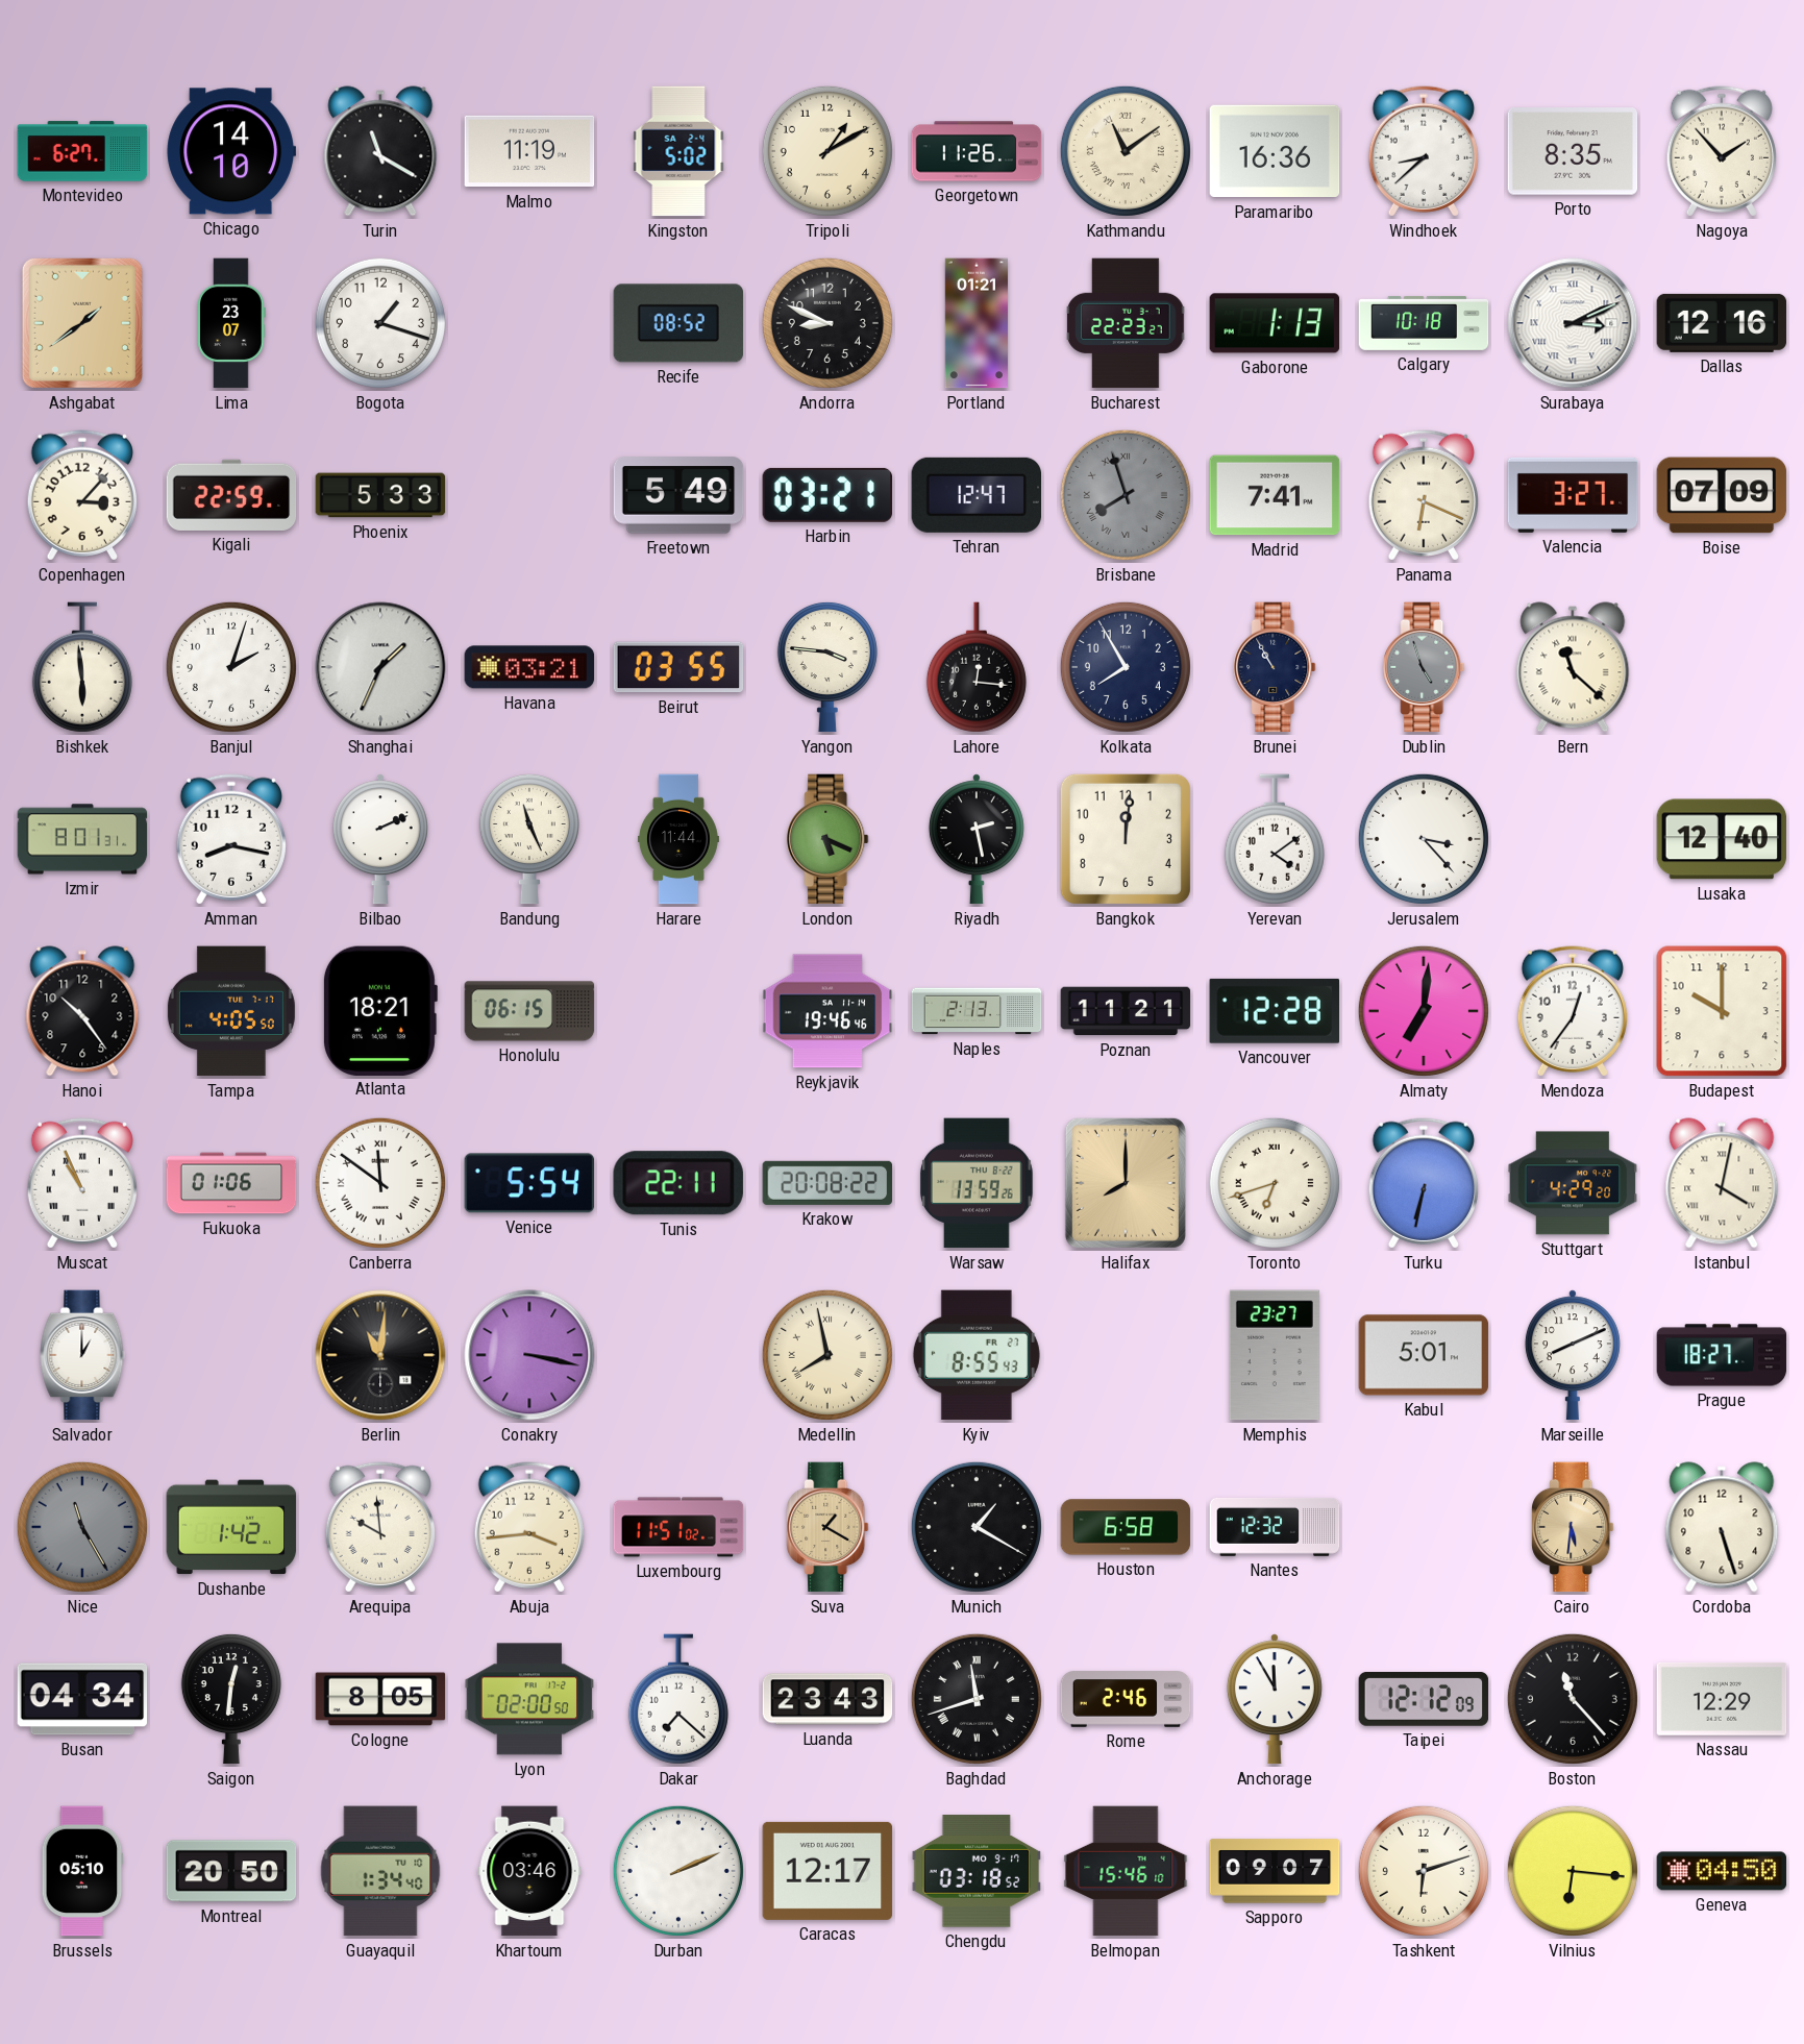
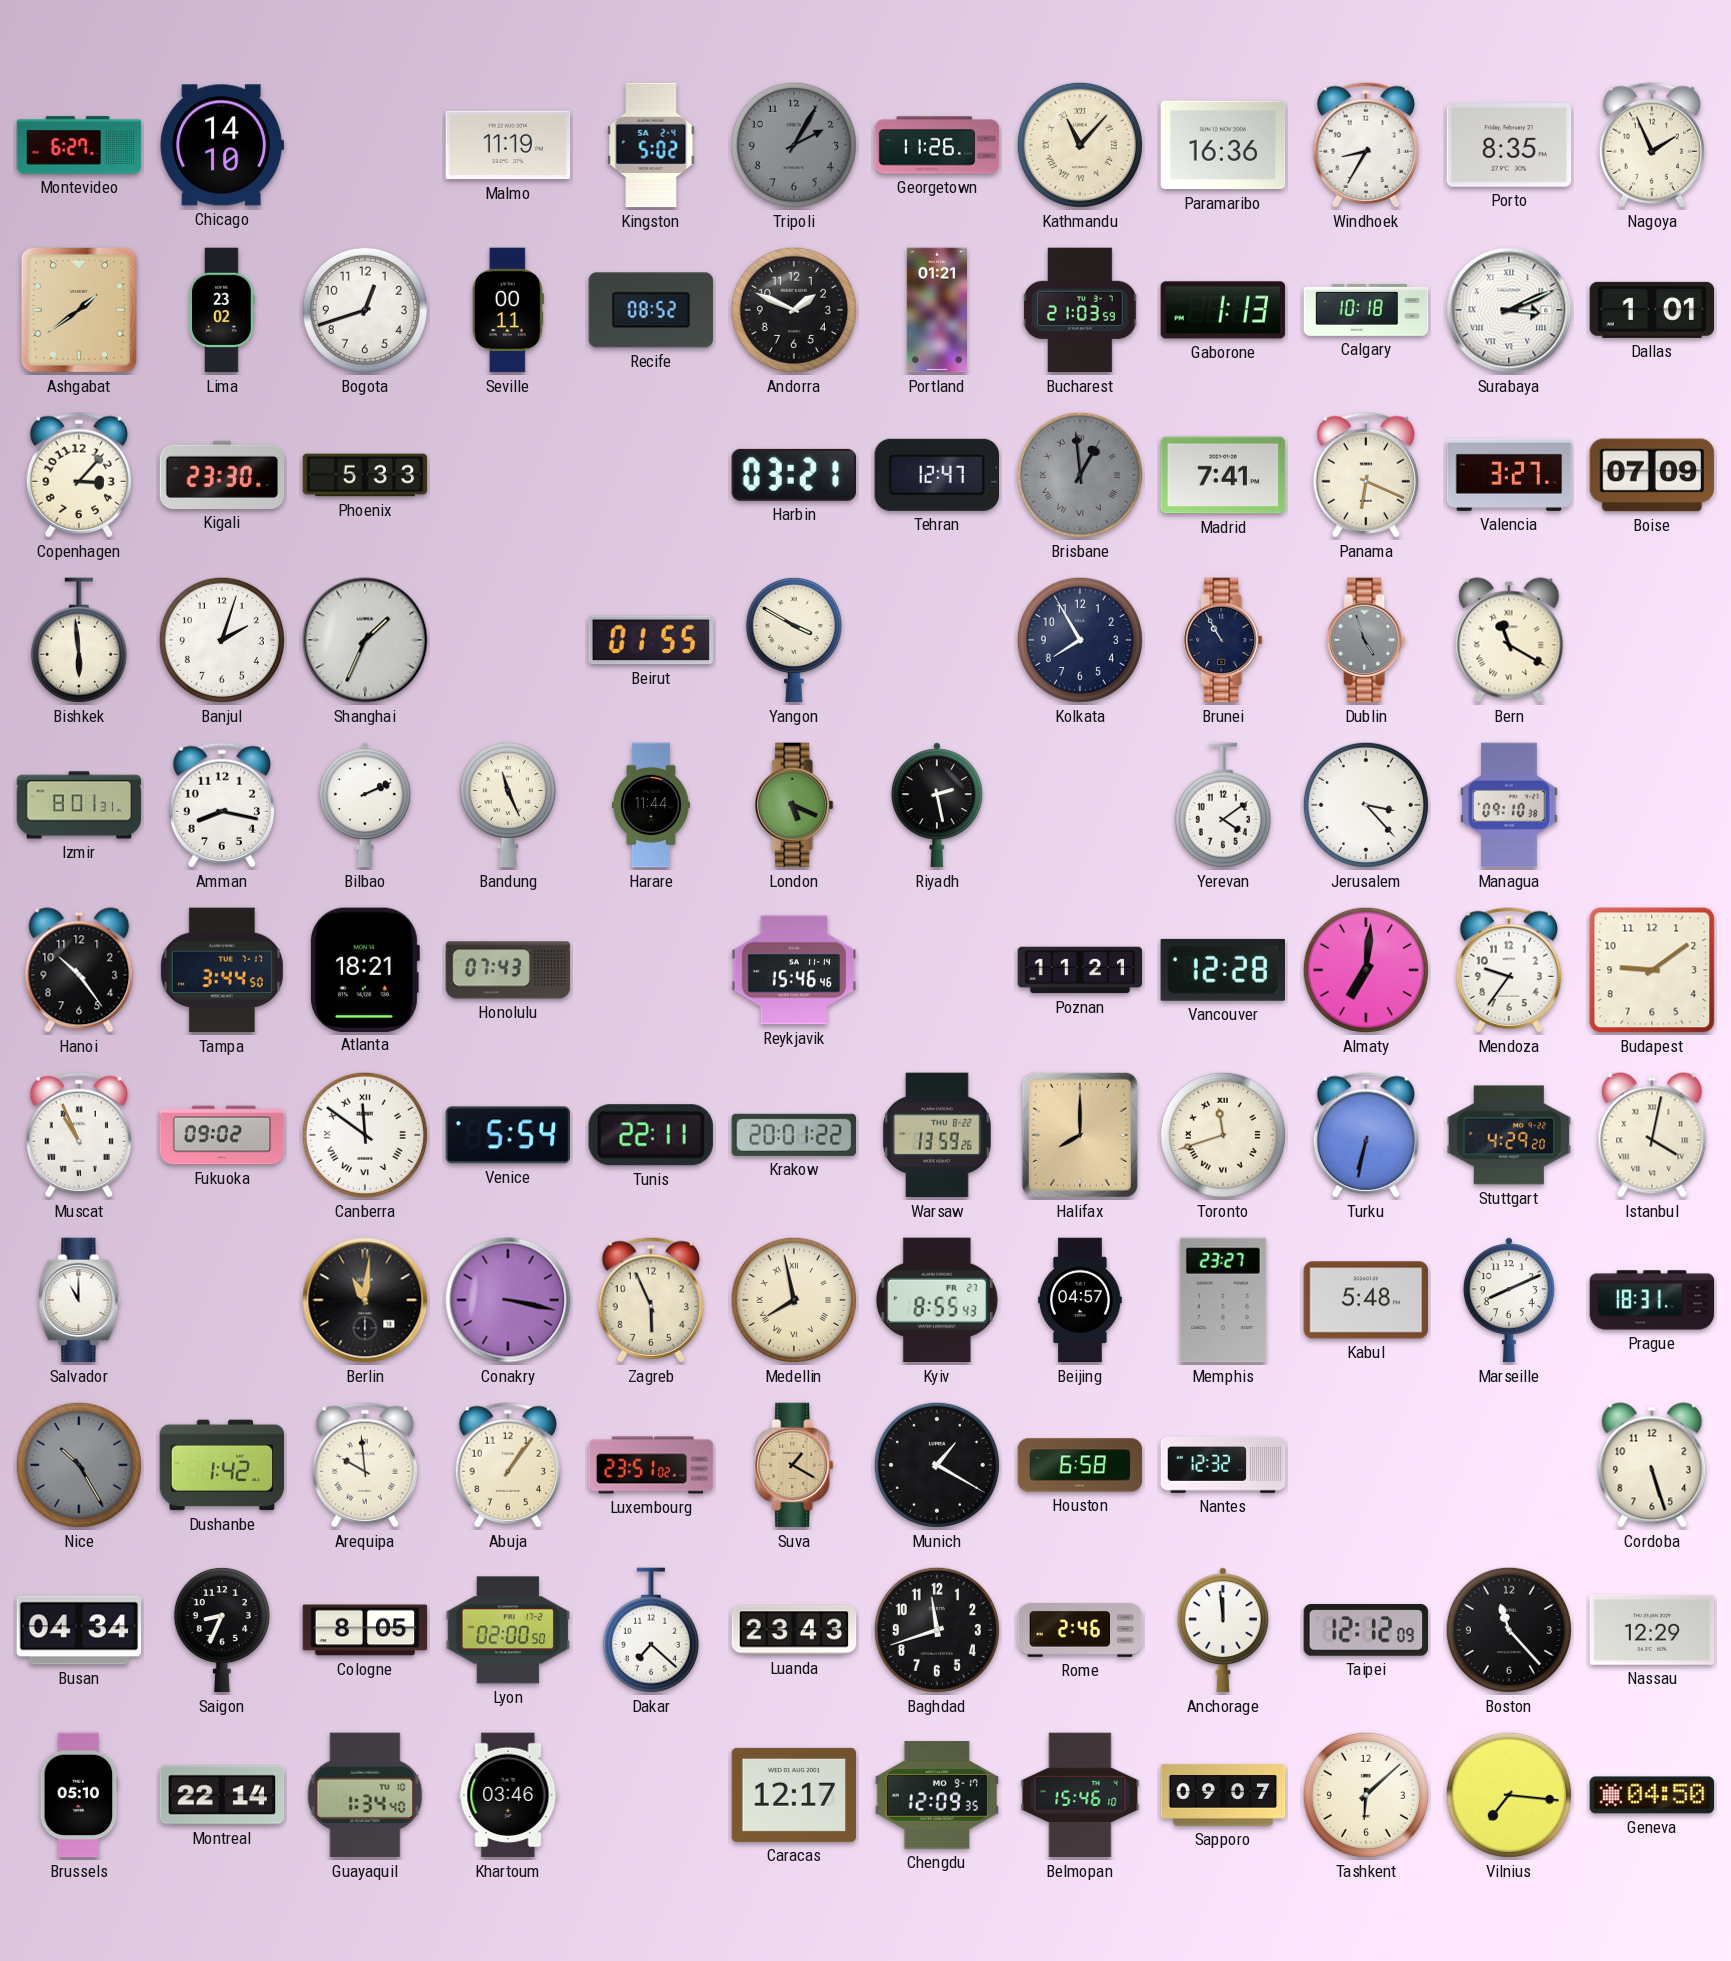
Turin: 11:20 -> none (380, 151)
Tripoli: 1:10 -> 2:05 (794, 145)
Tripoli dial: cream -> grey (794, 145)
Kathmandu: 11:09 -> 11:07 (1080, 145)
Windhoek: 8:38 -> 8:35 (1365, 145)
Nagoya: 1:53 -> 1:56 (1651, 145)
Lima: 23:07 -> 23:02 (222, 310)
Bogota: 1:18 -> 12:42 (365, 310)
Seville: none -> 00:11 (508, 310)
Andorra: 8:49 -> 1:49 (794, 310)
Bucharest: 22:23 -> 21:03 (1080, 310)
Dallas: 12:16 -> 1:01 (1652, 310)
Kigali: 22:59 -> 23:30 (222, 475)
Freetown: 5:49 -> none (678, 495)
Brisbane: 7:57 -> 12:59 (1080, 475)
Havana: 03:21 -> none (529, 667)
Beirut: 03:55 -> 01:55 (651, 640)
Yangon: 3:46 -> 3:50 (794, 640)
Lahore: 12:16 -> none (977, 667)
Bern: 11:22 -> 11:20 (1509, 640)
Bangkok: 12:01 -> none (1126, 839)
Managua: none -> 09:10 (1509, 805)
Lusaka: 12:40 -> none (1722, 839)
Tampa: 4:05 -> 3:44 (222, 970)
Honolulu: 06:15 -> 07:43 (508, 970)
Reykjavik: 19:46 -> 15:46 (794, 970)
Naples: 2:13 -> none (977, 1011)
Mendoza: 12:36 -> 9:36 (1508, 970)
Budapest: 10:00 -> 9:09 (1652, 970)
Fukuoka: 01:06 -> 09:02 (222, 1135)
Krakow: 20:08 -> 20:01 (794, 1135)
Toronto: 6:42 -> 11:42 (1223, 1135)
Salvador: 1:00 -> 11:00 (79, 1300)
Zagreb: none -> 5:56 (650, 1300)
Beijing: none -> 04:57 (1081, 1300)
Kabul: 5:01 -> 5:48 (1366, 1300)
Prague: 18:27 -> 18:31 (1652, 1300)
Nice: 11:25 -> 10:25 (79, 1465)
Abuja: 3:44 -> 1:06 (507, 1465)
Luxembourg: 11:51 -> 23:51 (651, 1465)
Cairo: 5:31 -> none (1573, 1527)
Saigon: 12:31 -> 8:34 (222, 1630)
Baghdad numerals: Roman -> Arabic (937, 1630)
Anchorage: 11:55 -> 11:59 (1223, 1630)
Montreal: 20:50 -> 22:14 (222, 1795)
Durban: 2:11 -> none (678, 1871)
Chengdu: 03:18 -> 12:09 (937, 1795)
Tashkent: 6:12 -> 6:08 (1366, 1795)
Vilnius: 6:16 -> 7:16 (1509, 1795)
